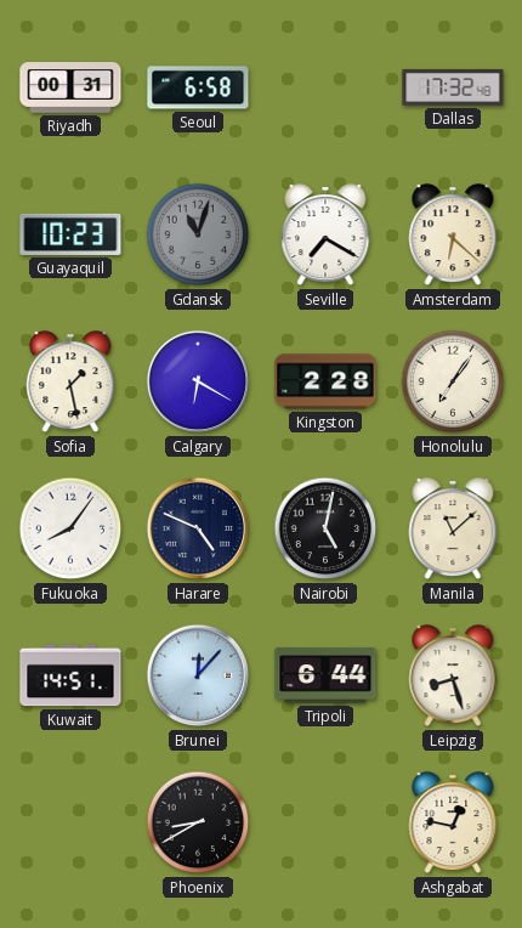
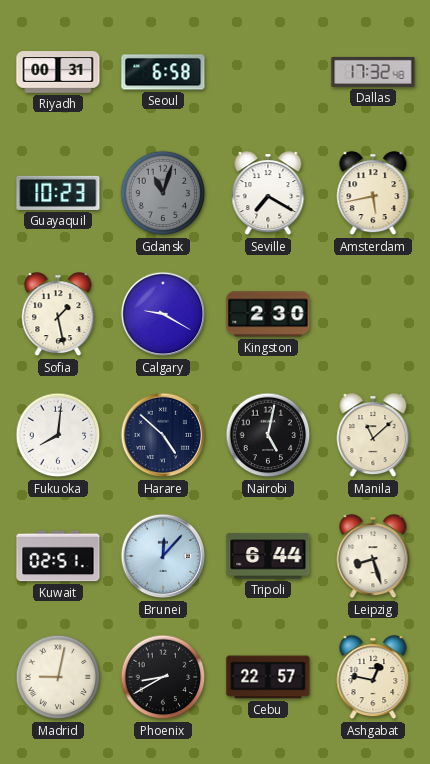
Amsterdam: 6:22 -> 5:43 (373, 194)
Calgary: 6:20 -> 9:20 (163, 314)
Kingston: 2:28 -> 2:30 (268, 314)
Honolulu: 7:06 -> none (453, 381)
Fukuoka: 8:06 -> 8:01 (58, 435)
Harare: 4:49 -> 4:52 (163, 435)
Kuwait: 14:51 -> 02:51 (58, 556)
Madrid: none -> 9:02 (58, 677)
Cebu: none -> 22:57 (268, 677)
